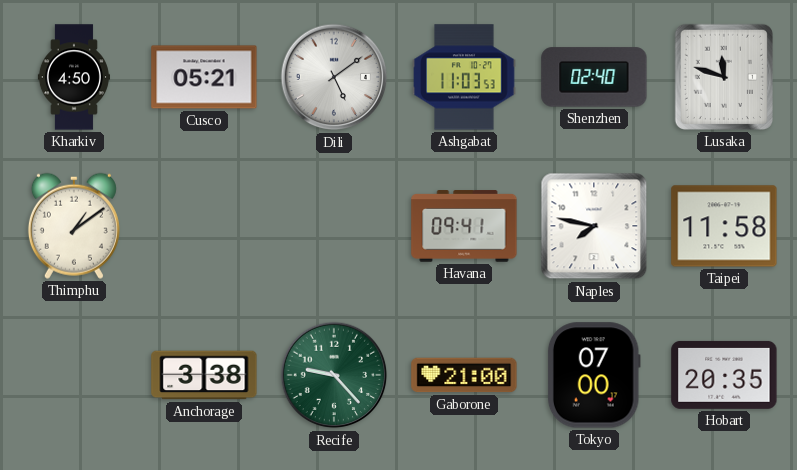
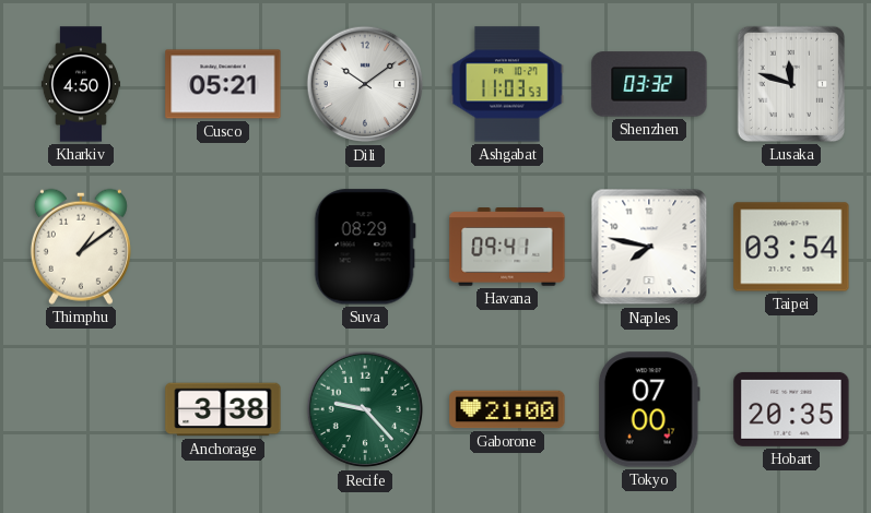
Dili: 5:09 -> 10:09 (365, 84)
Shenzhen: 02:40 -> 03:32 (649, 84)
Suva: none -> 08:29 (365, 247)
Taipei: 11:58 -> 03:54 (791, 247)
